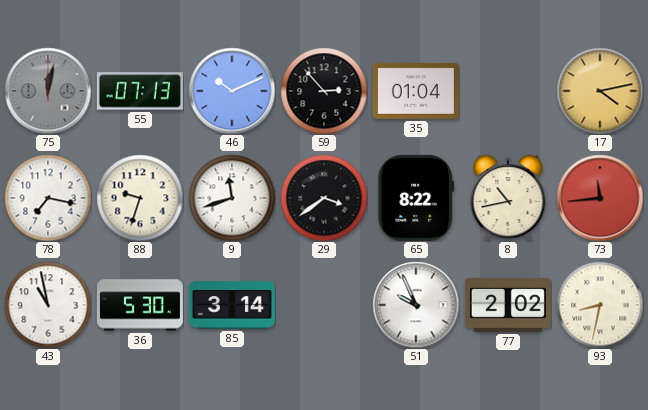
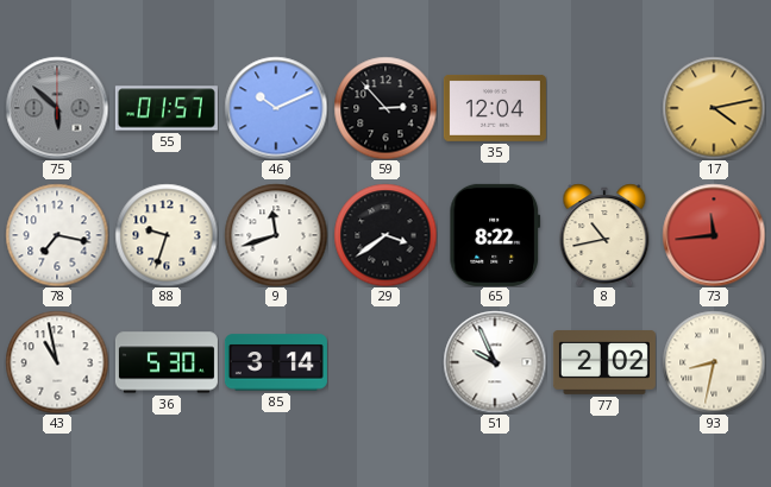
75: 12:02 -> 5:52 (57, 108)
55: 07:13 -> 01:57 (167, 108)
35: 01:04 -> 12:04 (495, 108)
